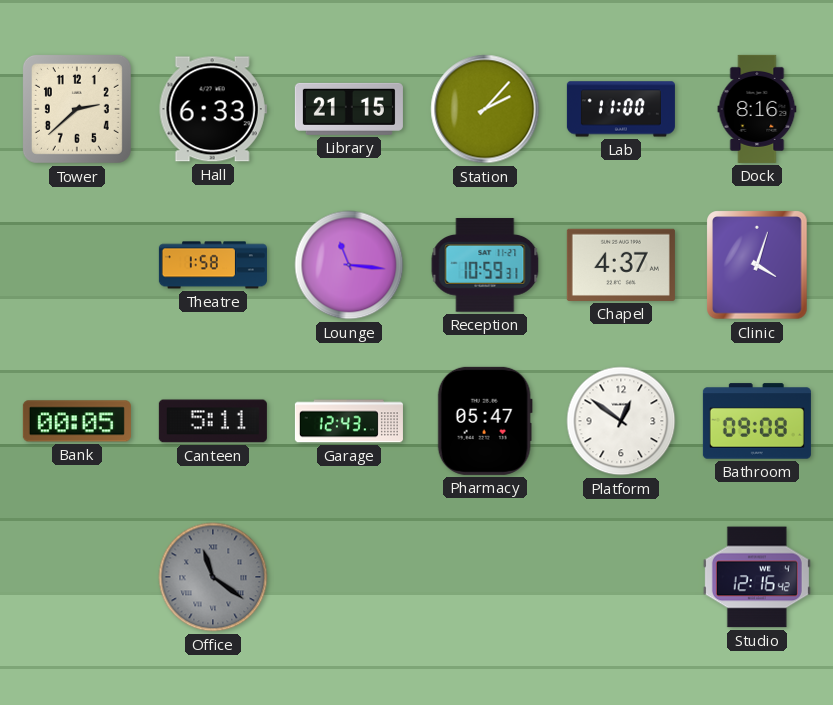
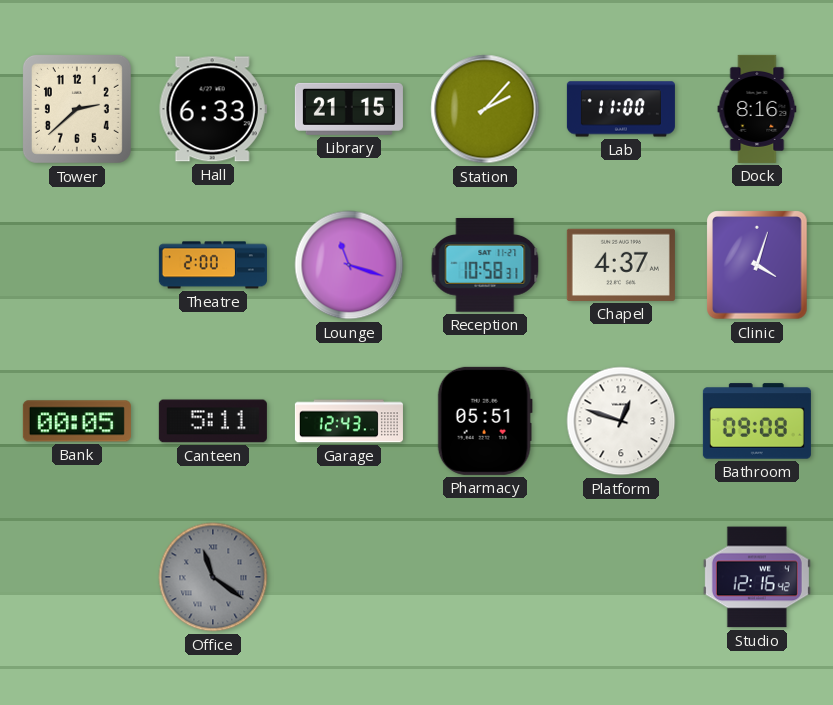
Theatre: 1:58 -> 2:00 (213, 265)
Lounge: 11:16 -> 11:18 (349, 265)
Reception: 10:59 -> 10:58 (485, 265)
Pharmacy: 05:47 -> 05:51 (485, 421)
Platform: 12:51 -> 12:48 (621, 421)
